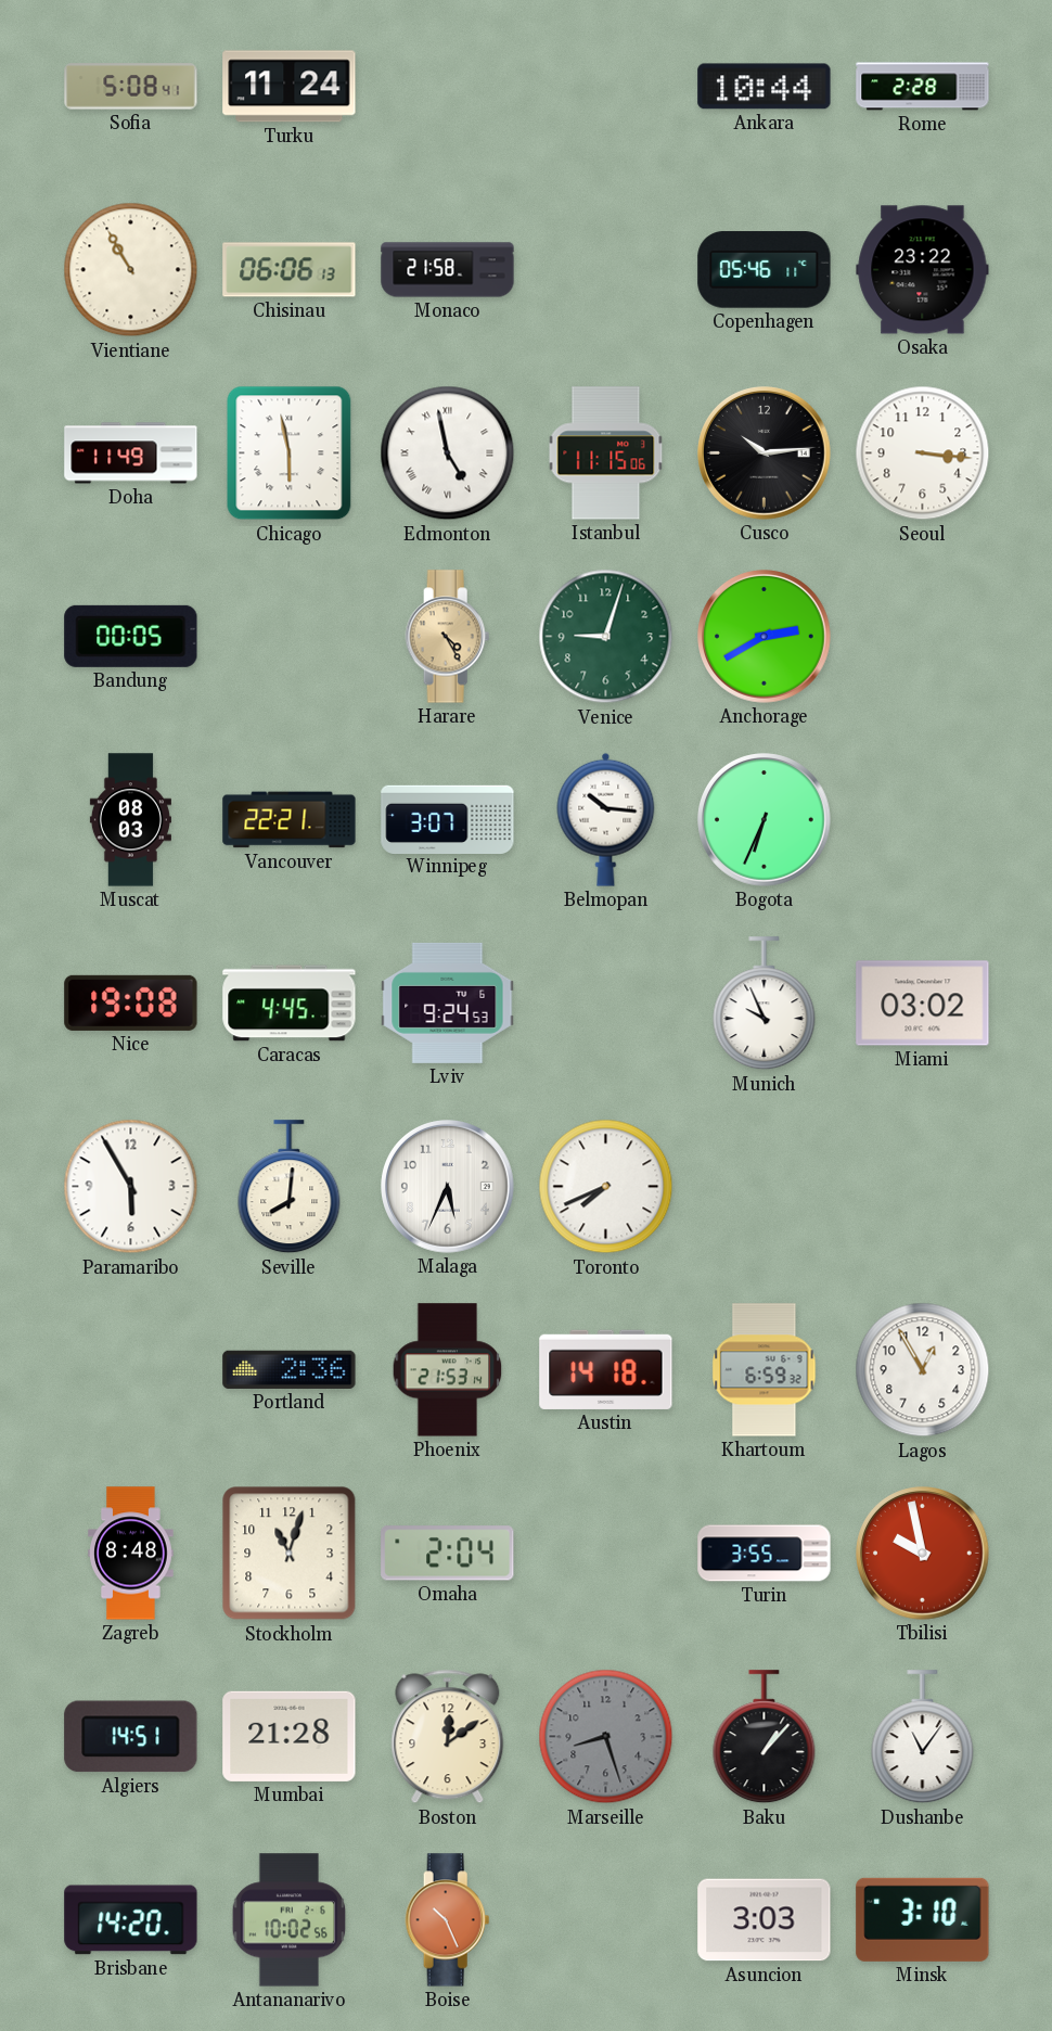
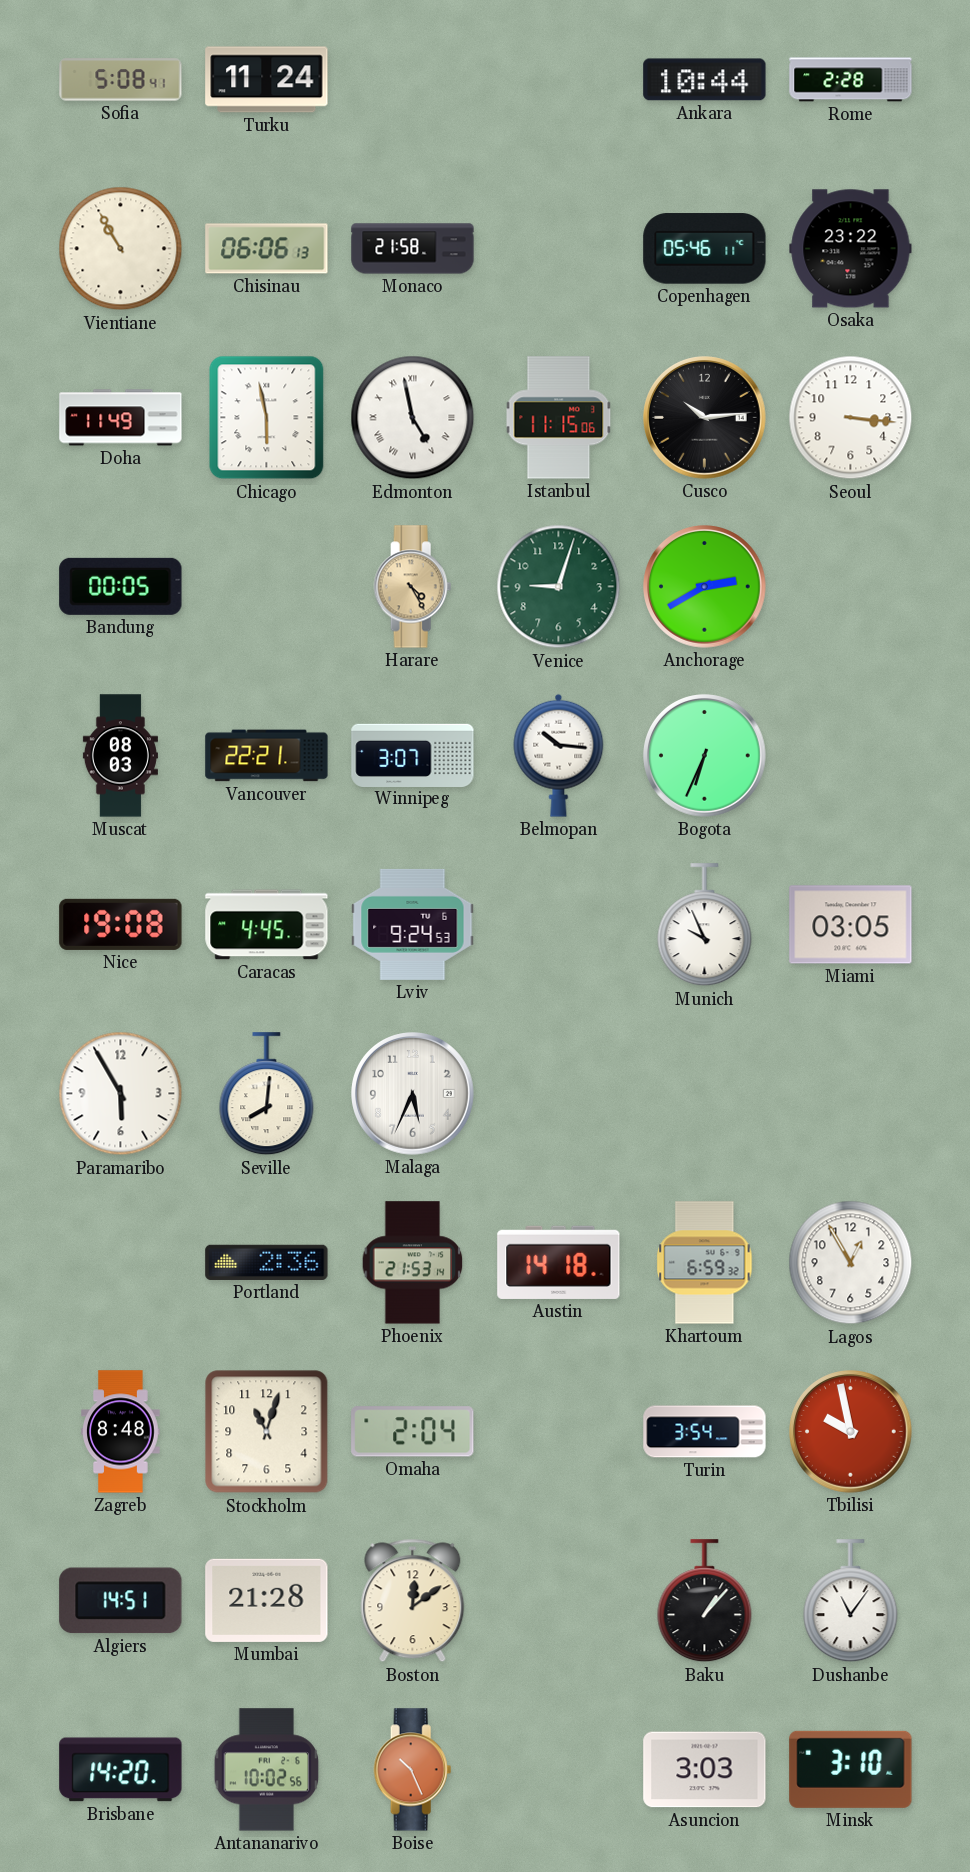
Miami: 03:02 -> 03:05 (851, 925)
Toronto: 7:41 -> none (606, 1187)
Turin: 3:55 -> 3:54 (705, 1432)
Marseille: 8:27 -> none (606, 1737)
